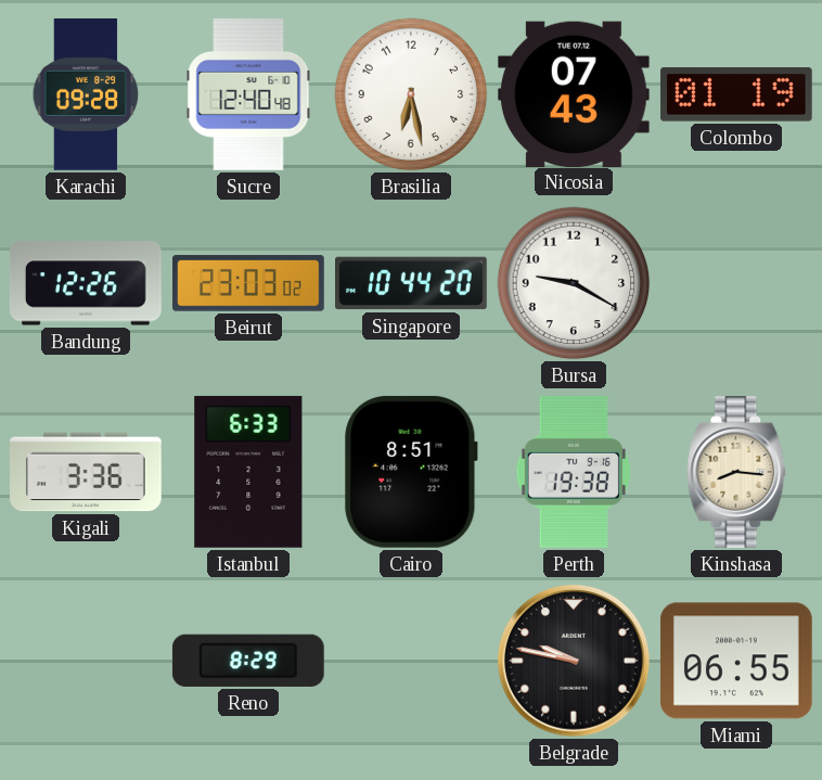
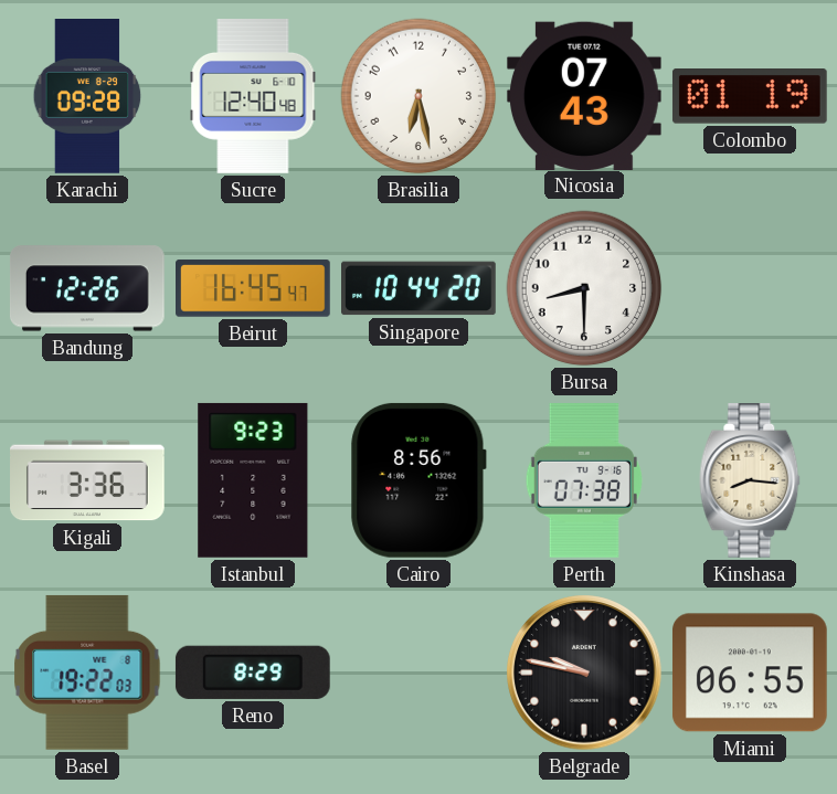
Beirut: 23:03 -> 16:45 (254, 288)
Bursa: 9:20 -> 8:30 (584, 288)
Istanbul: 6:33 -> 9:23 (253, 480)
Cairo: 8:51 -> 8:56 (418, 480)
Perth: 19:38 -> 07:38 (584, 480)
Basel: none -> 19:22 (87, 673)
